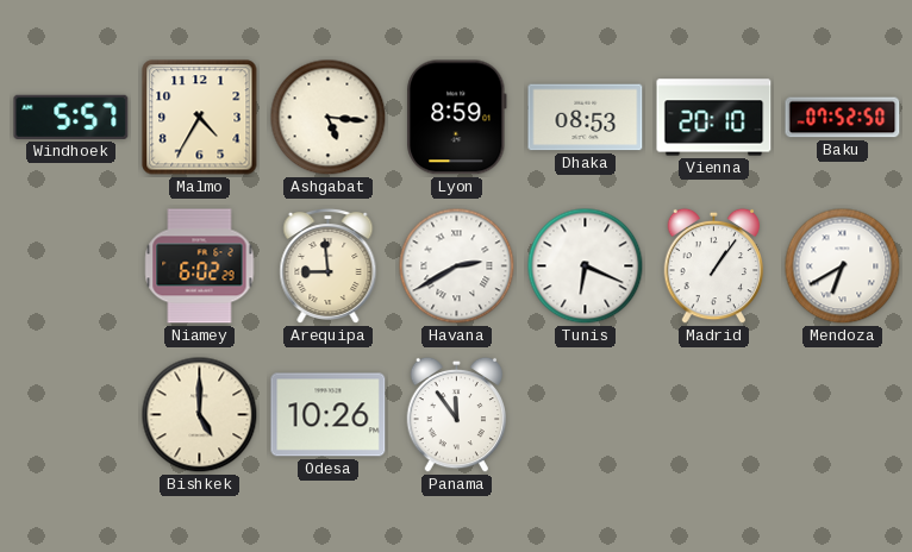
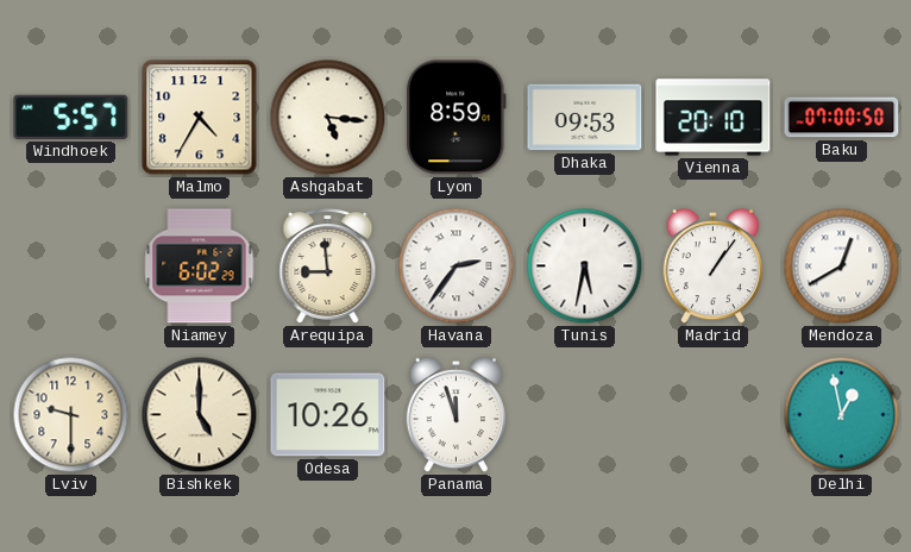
Dhaka: 08:53 -> 09:53 (585, 118)
Baku: 07:52 -> 07:00 (842, 118)
Havana: 2:40 -> 2:36 (457, 266)
Tunis: 6:19 -> 5:32 (585, 266)
Mendoza: 6:40 -> 12:40 (842, 266)
Lviv: none -> 9:30 (71, 415)
Panama: 11:54 -> 11:57 (457, 415)
Delhi: none -> 12:58 (842, 415)
